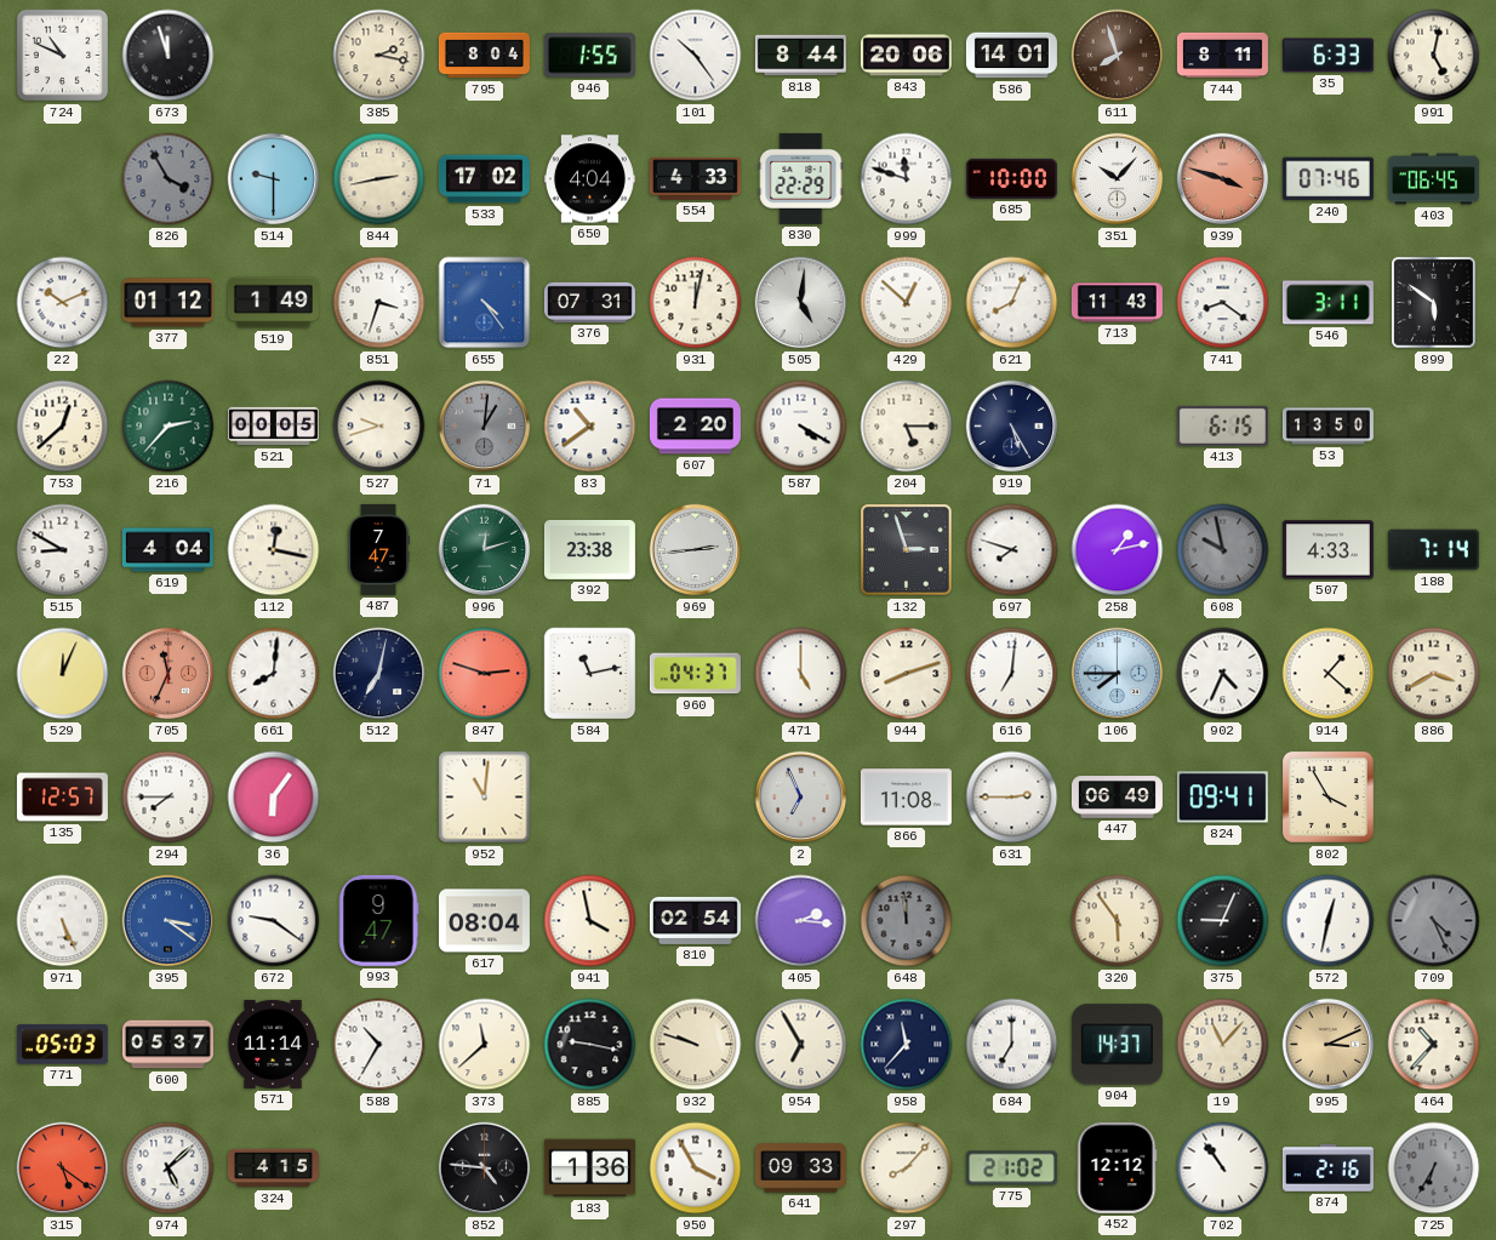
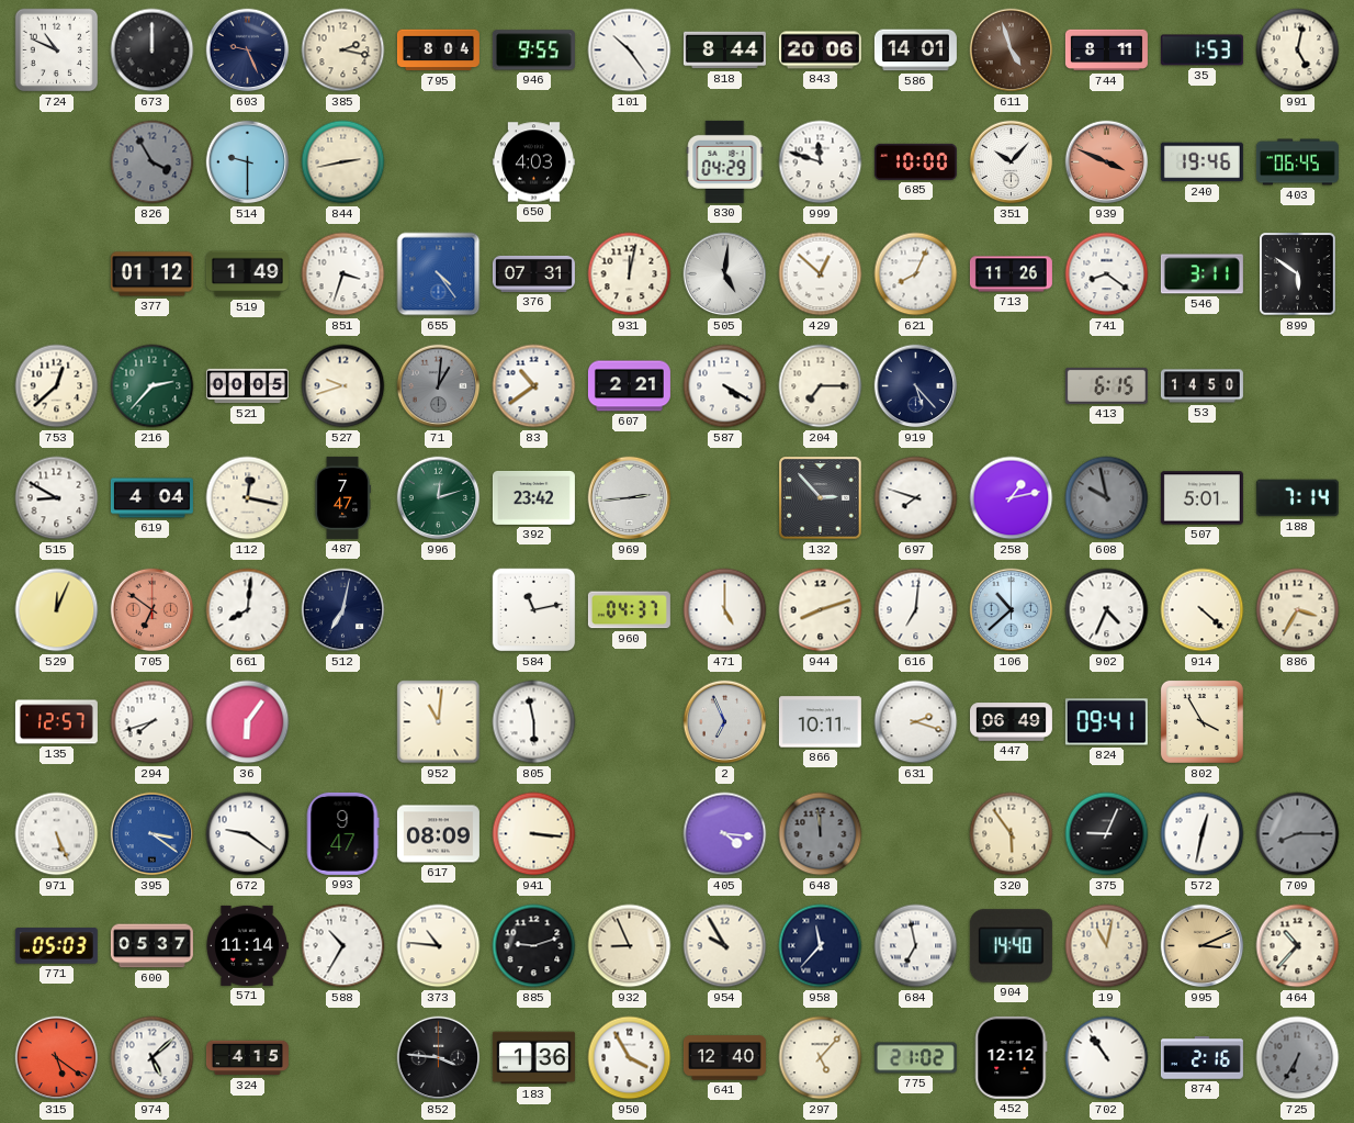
673: 11:57 -> 12:00 (153, 50)
603: none -> 9:26 (248, 50)
946: 1:55 -> 9:55 (533, 50)
611: 7:57 -> 4:57 (1012, 50)
35: 6:33 -> 1:53 (1201, 50)
533: 17:02 -> none (484, 179)
650: 4:04 -> 4:03 (533, 162)
554: 4:33 -> none (695, 179)
830: 22:29 -> 04:29 (725, 161)
939: 3:48 -> 3:49 (1107, 162)
240: 07:46 -> 19:46 (1201, 162)
22: 10:11 -> none (63, 303)
713: 11:43 -> 11:26 (1011, 274)
607: 2:20 -> 2:21 (629, 386)
204: 5:15 -> 7:15 (821, 386)
919: 5:25 -> 5:23 (916, 386)
53: 13:50 -> 14:50 (1201, 386)
392: 23:38 -> 23:42 (533, 497)
132: 2:57 -> 2:53 (821, 498)
507: 4:33 -> 5:01 (1201, 498)
705: 11:34 -> 6:51 (153, 610)
847: 2:48 -> none (485, 674)
106: 7:45 -> 10:38 (1012, 610)
914: 1:22 -> 4:22 (1203, 610)
886: 3:40 -> 3:35 (1298, 610)
294: 7:45 -> 7:42 (153, 722)
805: none -> 5:58 (534, 722)
866: 11:08 -> 10:11 (820, 722)
631: 2:45 -> 2:18 (916, 722)
617: 08:04 -> 08:09 (438, 834)
941: 3:58 -> 3:16 (534, 834)
810: 02:54 -> none (695, 920)
405: 2:16 -> 4:16 (725, 834)
709: 4:26 -> 8:15 (1298, 834)
373: 11:38 -> 10:46 (439, 946)
885: 9:17 -> 9:12 (534, 946)
932: 9:48 -> 8:56 (630, 946)
954: 6:55 -> 9:55 (725, 946)
684: 7:00 -> 6:58 (916, 946)
904: 14:37 -> 14:40 (1011, 946)
19: 11:07 -> 11:02 (1107, 946)
852: 4:46 -> 3:46 (439, 1058)
641: 09:33 -> 12:40 (724, 1058)
297: 8:07 -> 5:07 (821, 1058)
